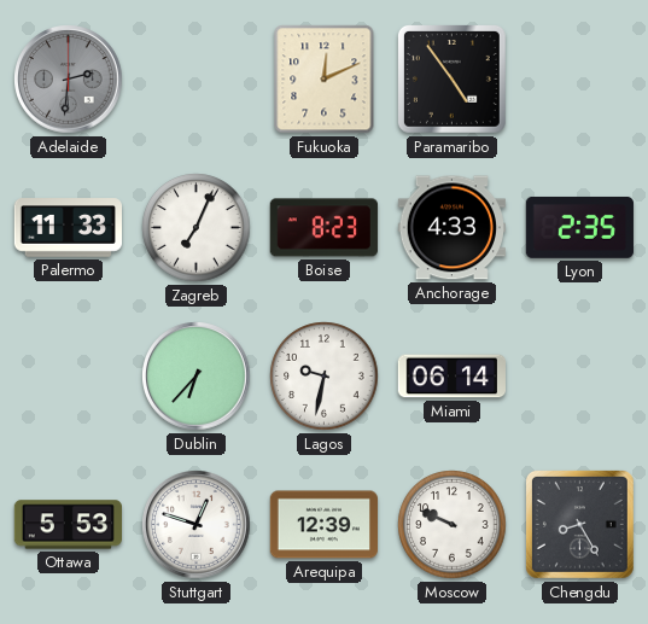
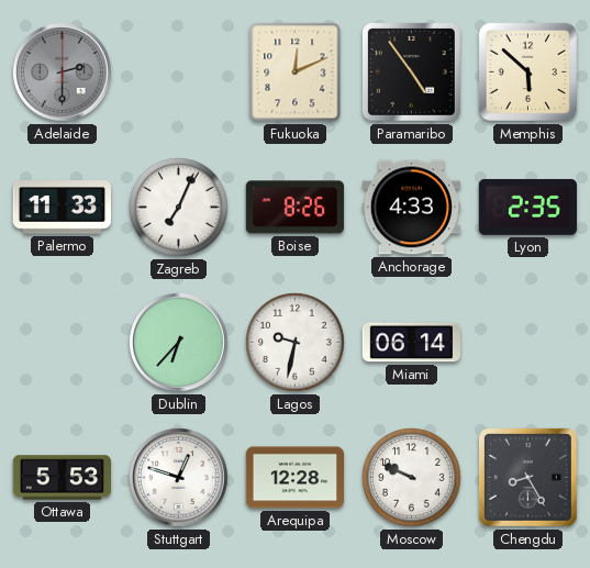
Adelaide: 2:31 -> 2:30 (63, 73)
Memphis: none -> 5:52 (527, 71)
Boise: 8:23 -> 8:26 (294, 208)
Arequipa: 12:39 -> 12:28 (294, 478)
